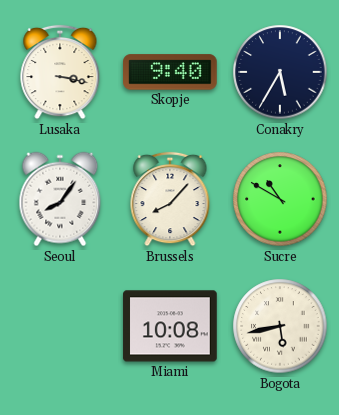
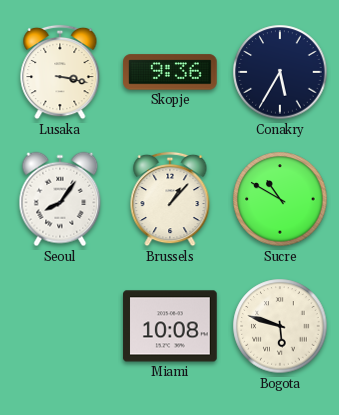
Skopje: 9:40 -> 9:36 (170, 72)
Brussels: 8:07 -> 1:07 (170, 199)
Bogota: 5:43 -> 5:48 (280, 326)
